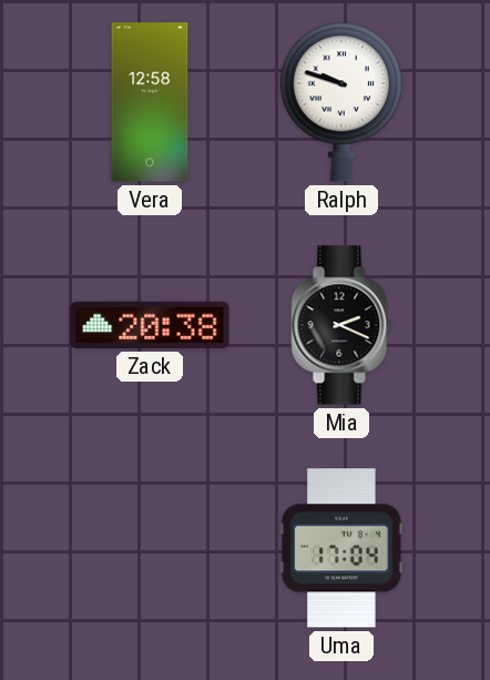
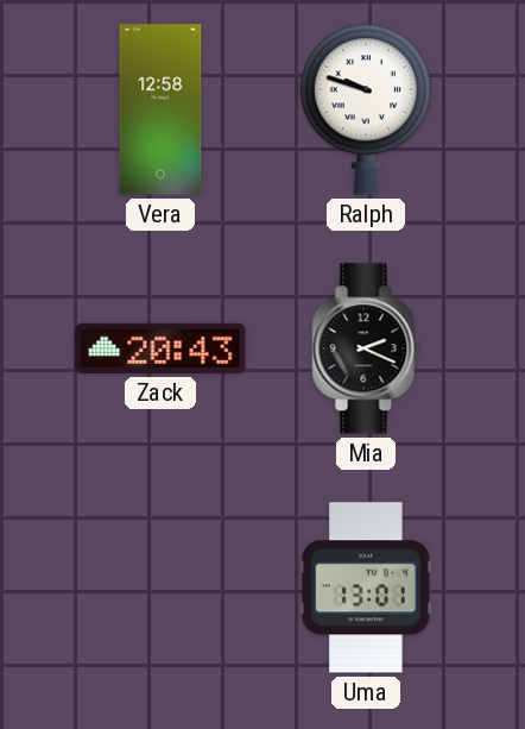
Zack: 20:38 -> 20:43 (160, 348)
Uma: 17:04 -> 13:01 (367, 587)
